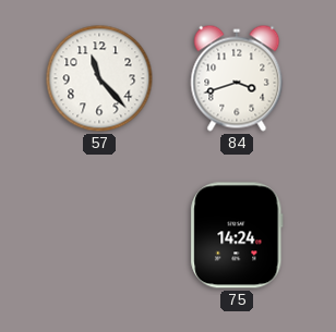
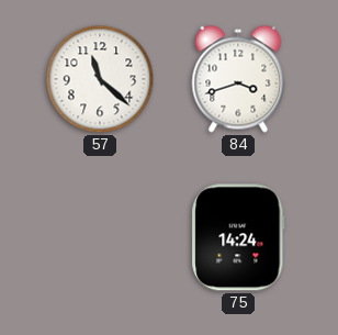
57: 11:23 -> 11:22 (100, 79)
